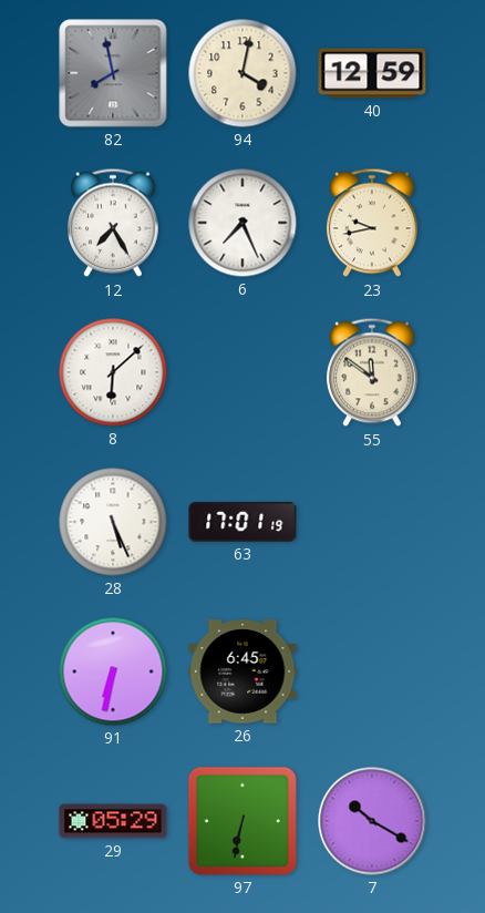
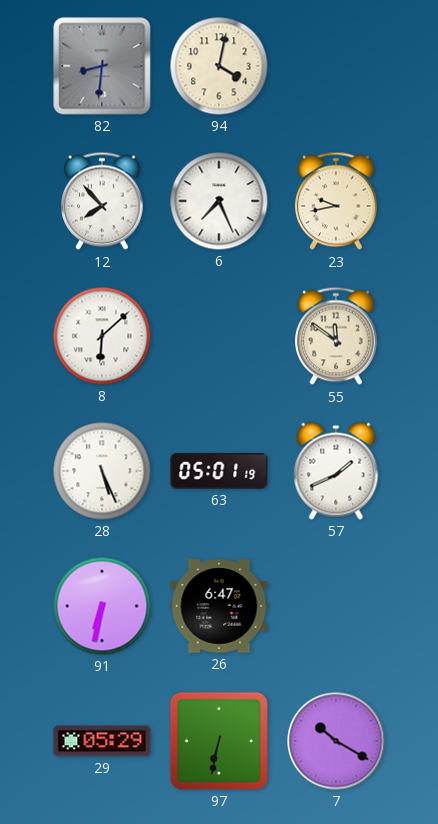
82: 7:58 -> 8:31 (102, 66)
40: 12:59 -> none (372, 73)
12: 7:25 -> 7:53 (102, 201)
63: 17:01 -> 05:01 (219, 471)
57: none -> 1:41 (336, 471)
26: 6:45 -> 6:47 (219, 606)
